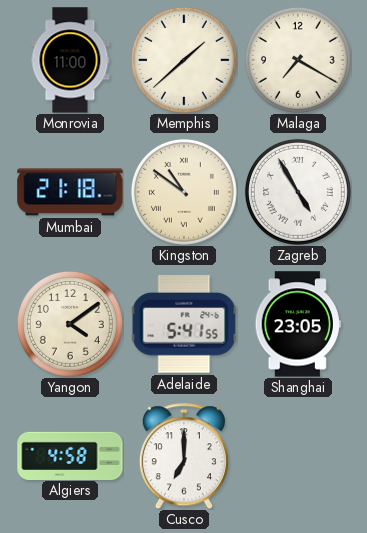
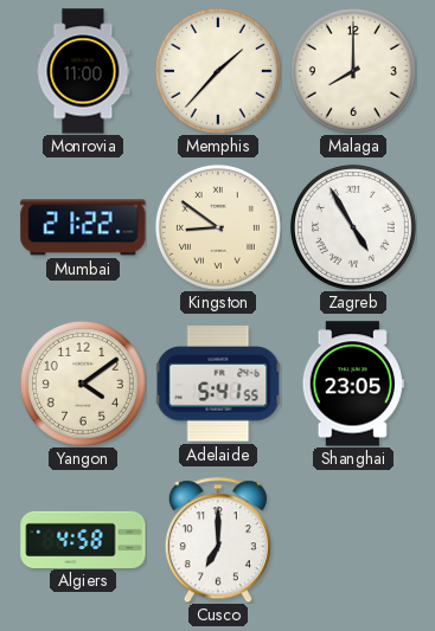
Memphis: 1:38 -> 1:37 (218, 71)
Malaga: 7:20 -> 8:00 (353, 71)
Mumbai: 21:18 -> 21:22 (83, 227)
Kingston: 10:51 -> 8:51 (218, 227)
